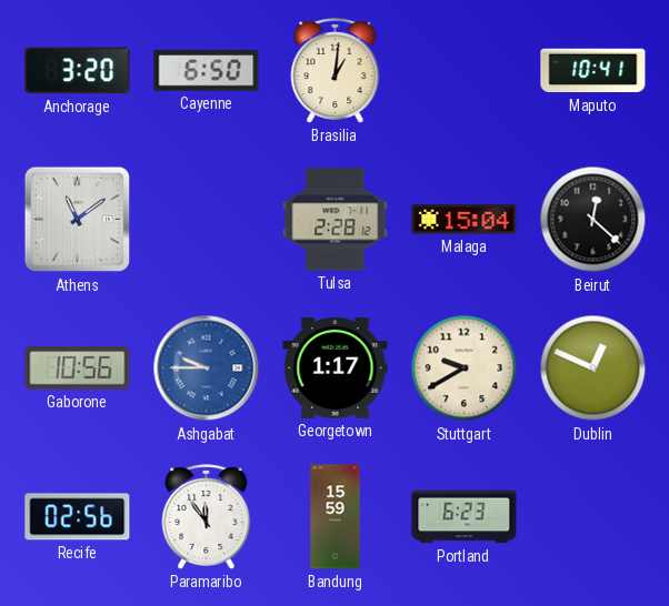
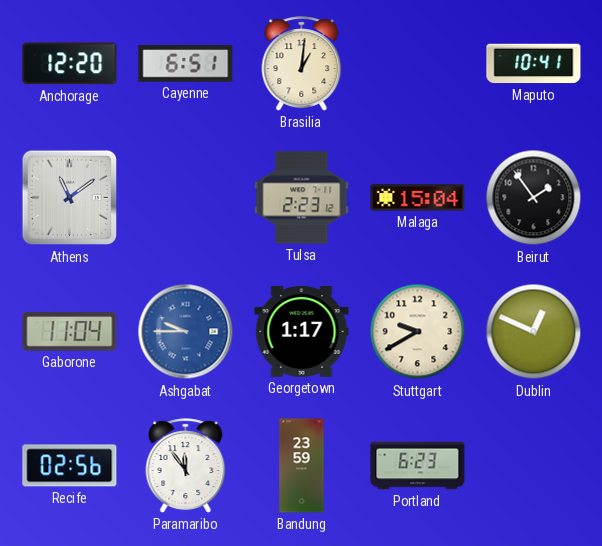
Anchorage: 3:20 -> 12:20 (70, 64)
Cayenne: 6:50 -> 6:51 (186, 64)
Tulsa: 2:28 -> 2:23 (302, 198)
Beirut: 12:22 -> 1:54 (534, 198)
Gaborone: 10:56 -> 11:04 (70, 332)
Bandung: 15:59 -> 23:59 (302, 466)
